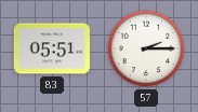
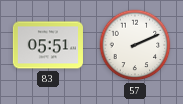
57: 2:15 -> 2:11 (135, 45)
